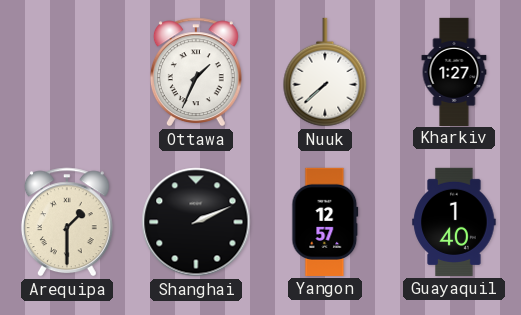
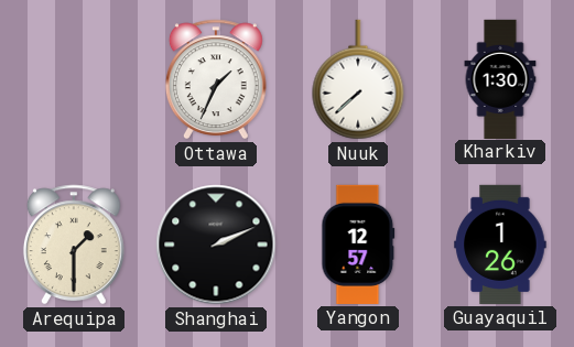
Kharkiv: 1:27 -> 1:30 (500, 78)
Guayaquil: 1:40 -> 1:26 (500, 245)
